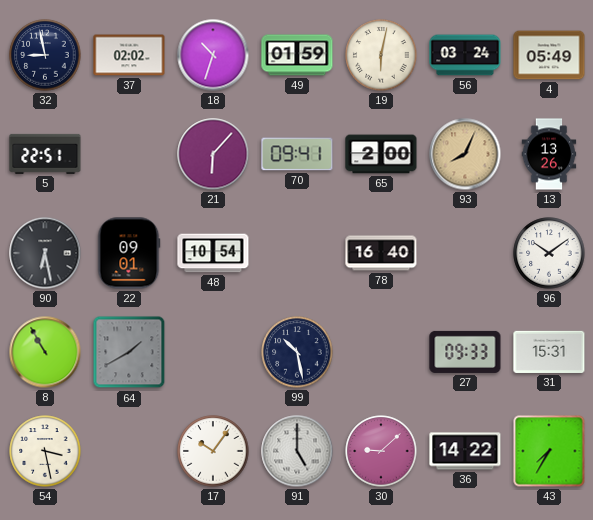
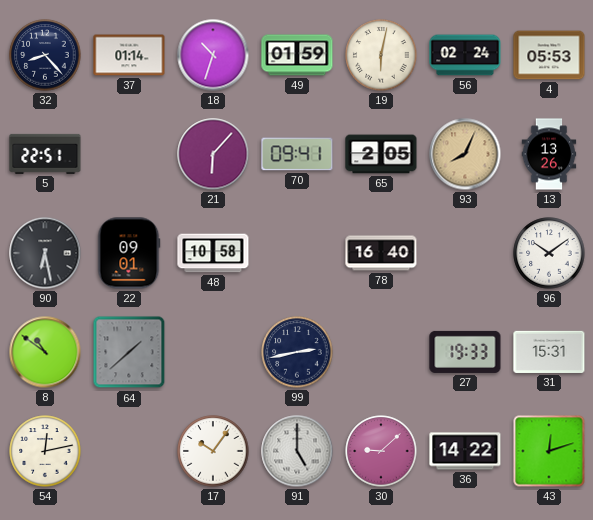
32: 8:58 -> 8:23 (45, 55)
37: 02:02 -> 01:14 (129, 55)
56: 03:24 -> 02:24 (465, 55)
4: 05:49 -> 05:53 (549, 55)
65: 2:00 -> 2:05 (381, 154)
48: 10:54 -> 10:58 (213, 253)
8: 10:55 -> 10:51 (45, 352)
64: 1:40 -> 1:38 (129, 352)
99: 10:28 -> 2:43 (297, 352)
27: 09:33 -> 19:33 (465, 352)
54: 3:28 -> 12:13 (45, 451)
43: 7:35 -> 12:12 (549, 451)
